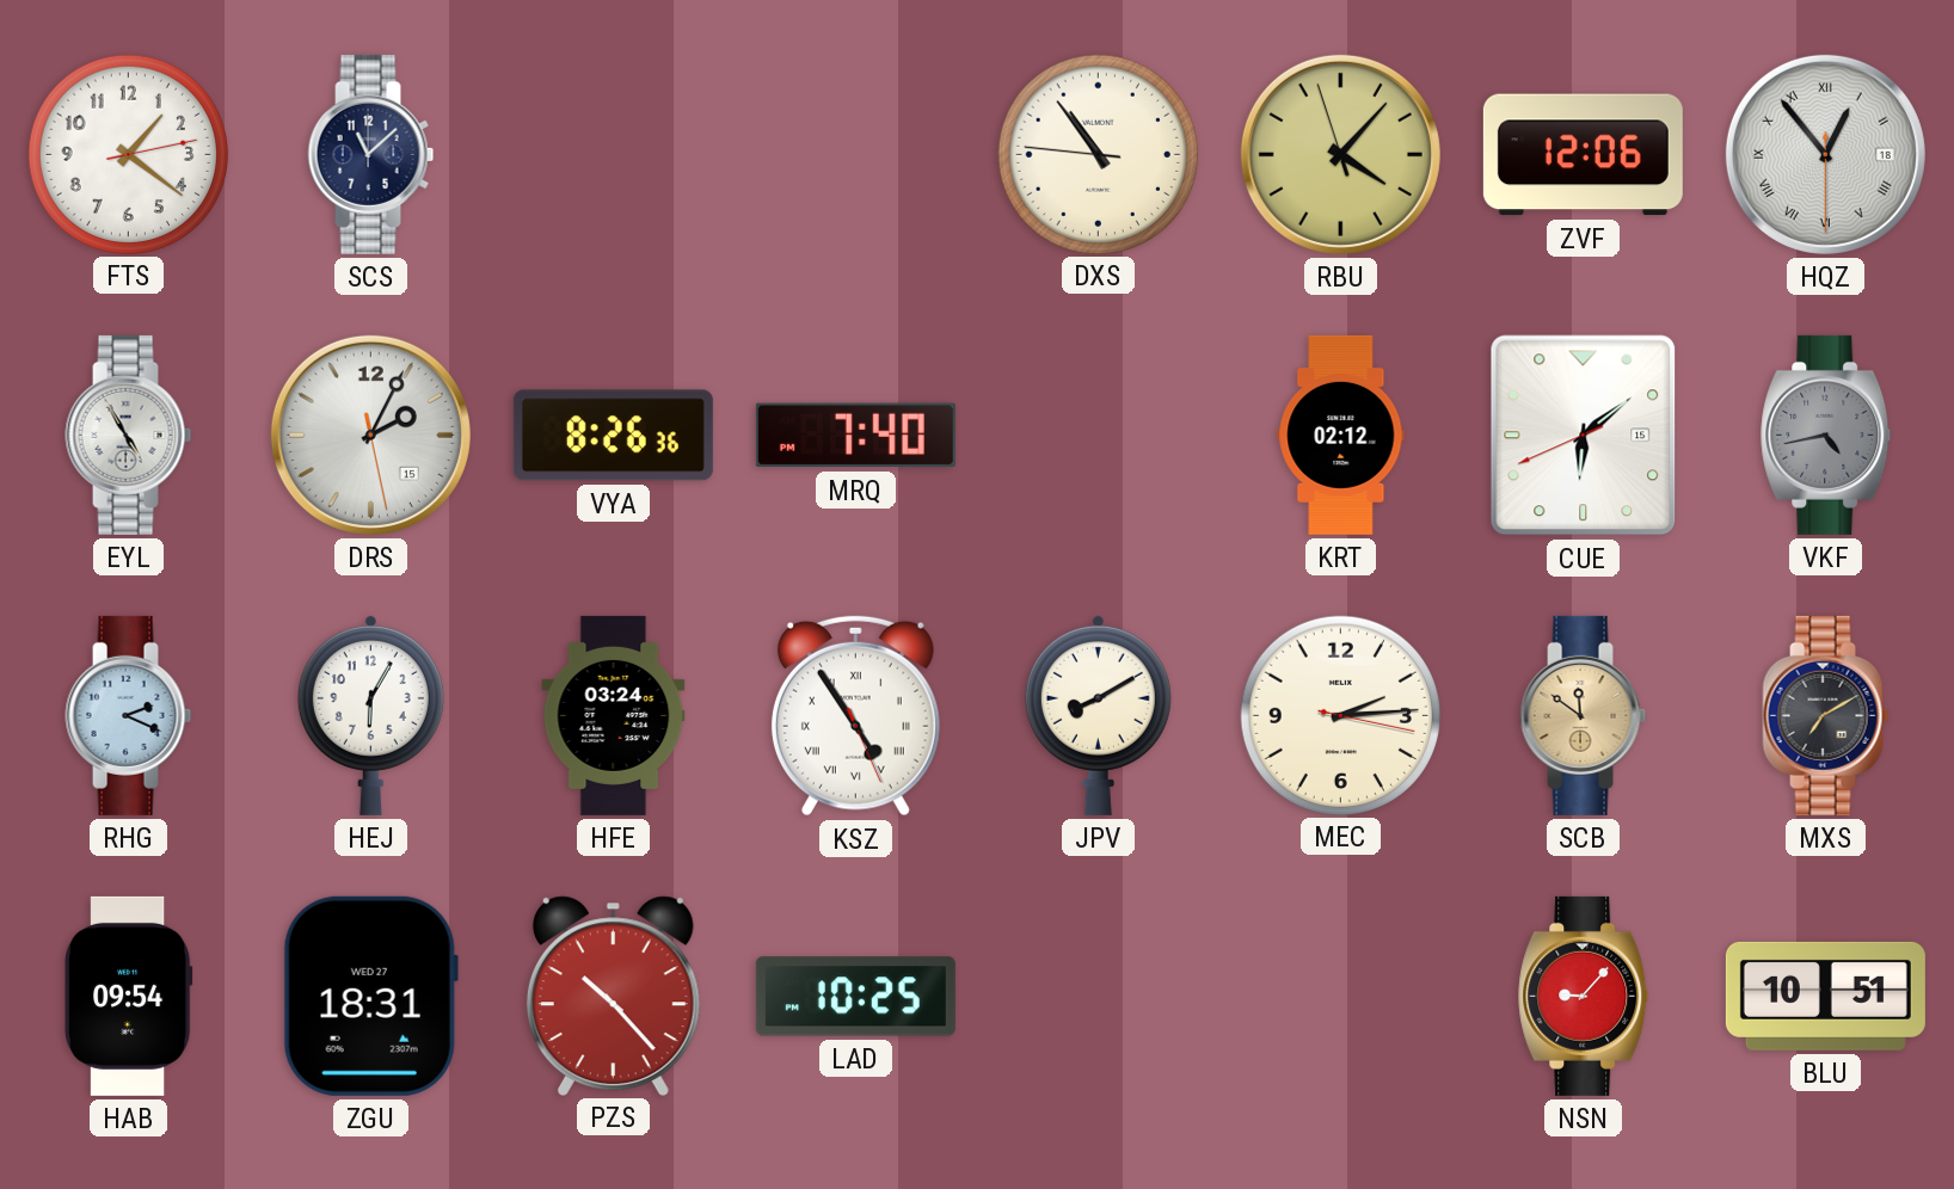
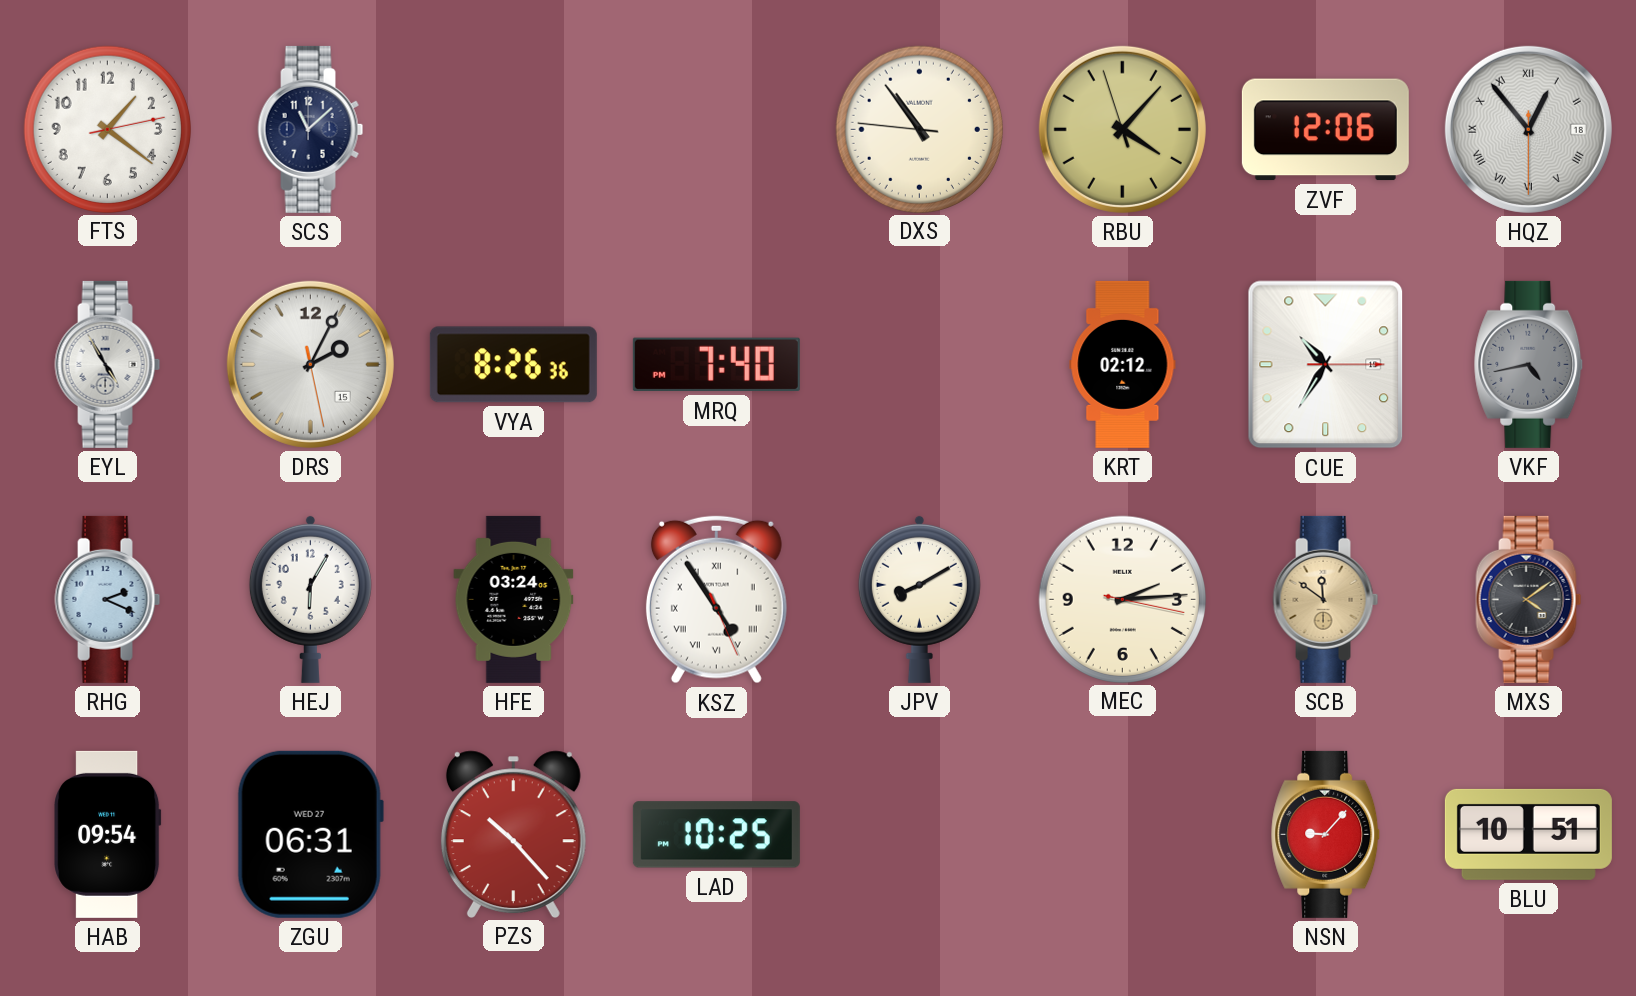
CUE: 6:08 -> 10:35 (1326, 365)
MXS: 7:10 -> 4:09 (1529, 599)
ZGU: 18:31 -> 06:31 (310, 834)
